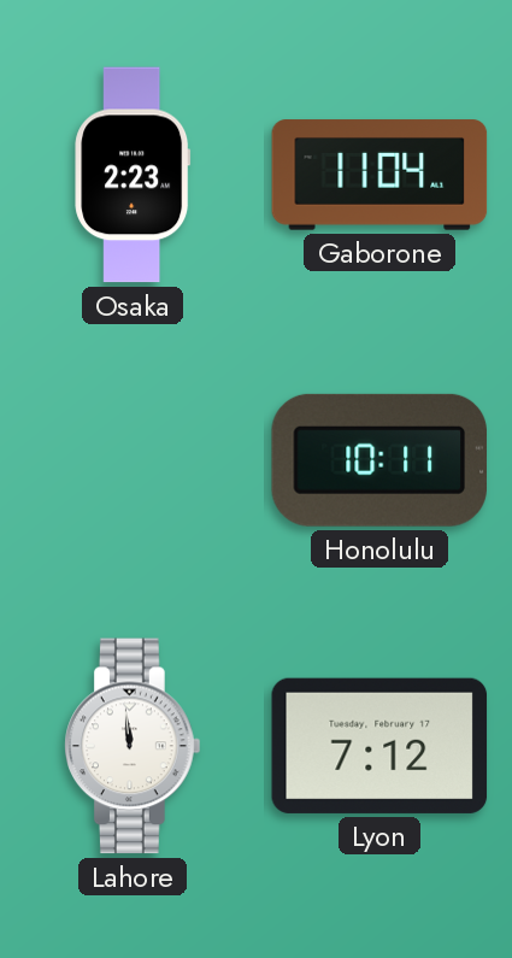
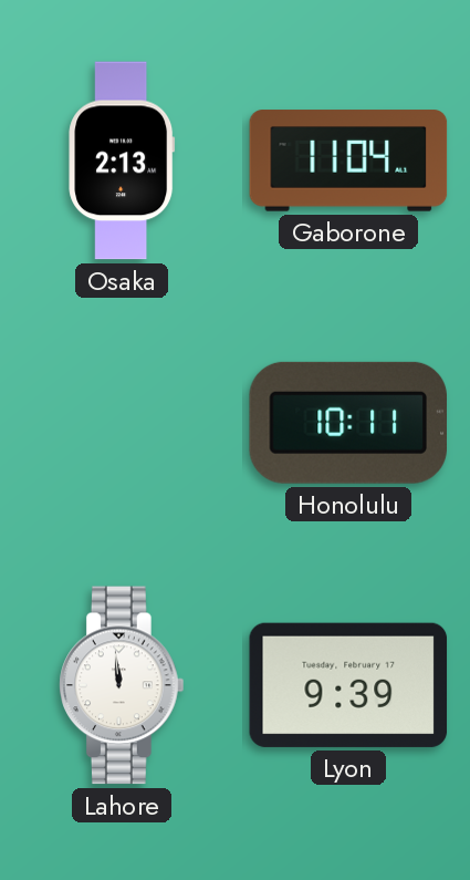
Osaka: 2:23 -> 2:13 (122, 161)
Lyon: 7:12 -> 9:39 (348, 685)
